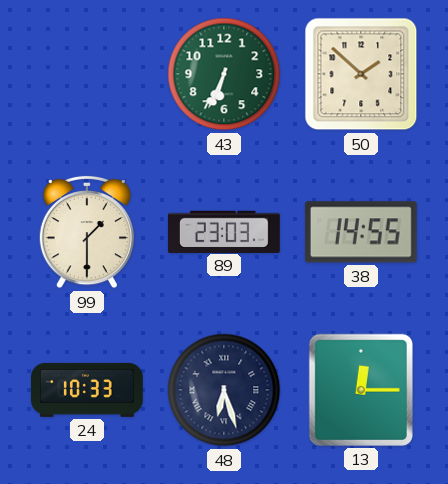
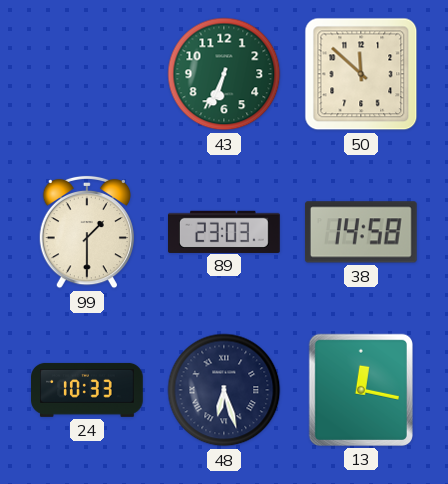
50: 1:52 -> 11:52 (361, 74)
38: 14:55 -> 14:58 (361, 232)
13: 12:15 -> 12:17 (361, 390)
